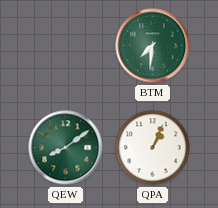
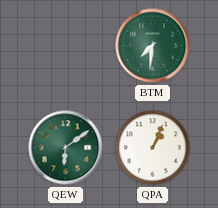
QEW: 8:09 -> 6:09 (66, 148)
